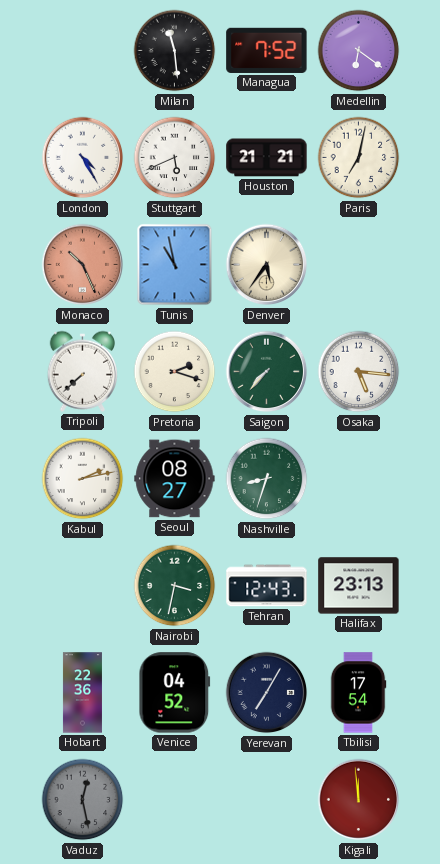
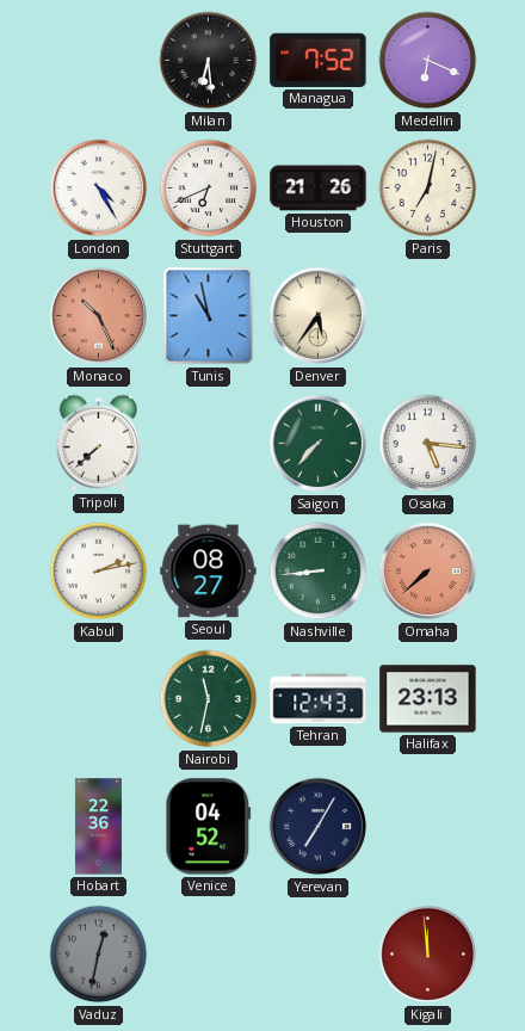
Milan: 11:29 -> 6:29 (209, 61)
Medellin: 6:21 -> 6:19 (428, 61)
Stuttgart: 5:41 -> 6:41 (209, 189)
Houston: 21:21 -> 21:26 (319, 189)
Pretoria: 2:18 -> none (175, 372)
Nashville: 8:33 -> 8:44 (319, 572)
Omaha: none -> 7:38 (428, 572)
Nairobi: 3:32 -> 11:32 (209, 699)
Tbilisi: 17:54 -> none (358, 693)
Vaduz: 12:28 -> 12:32 (99, 955)
